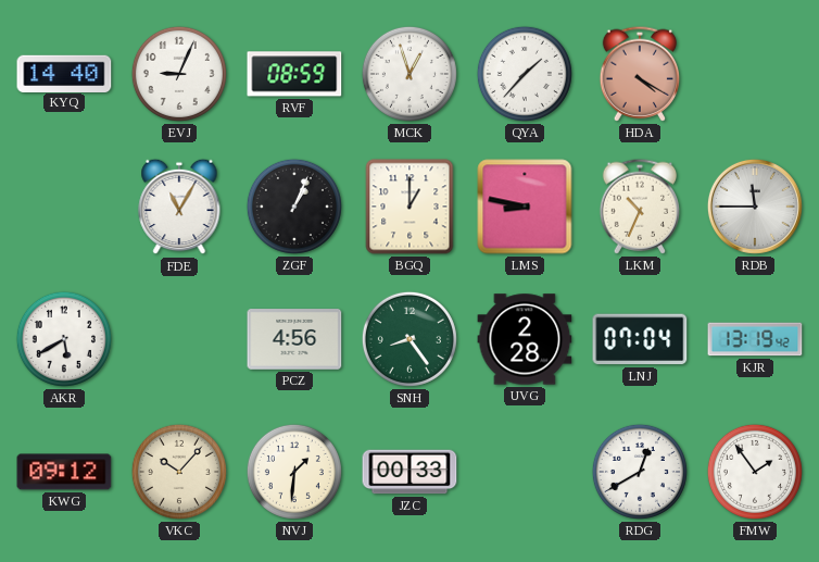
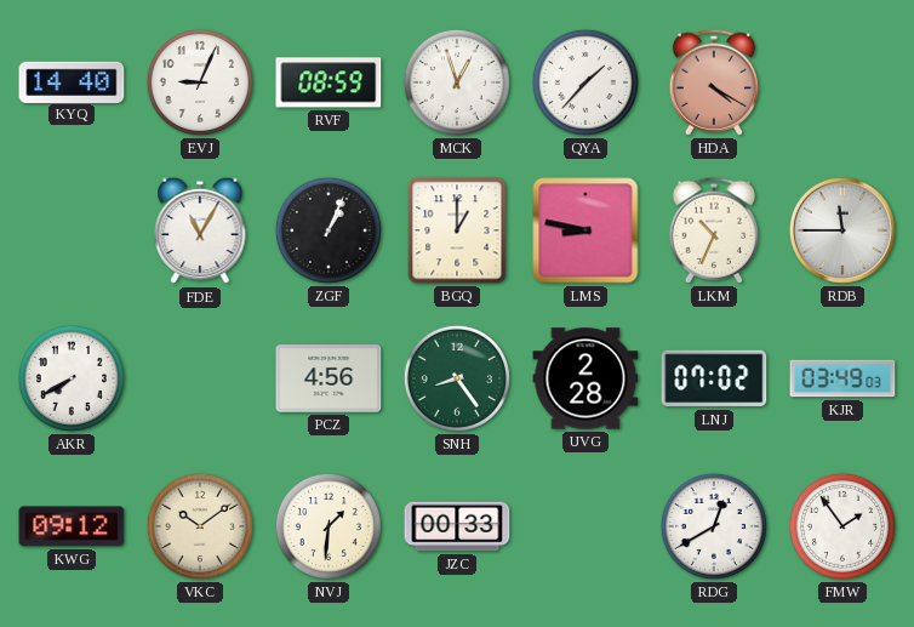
AKR: 5:40 -> 7:40 (72, 378)
LNJ: 07:04 -> 07:02 (714, 378)
KJR: 13:19 -> 03:49 (842, 378)
VKC: 10:07 -> 10:09 (200, 526)
